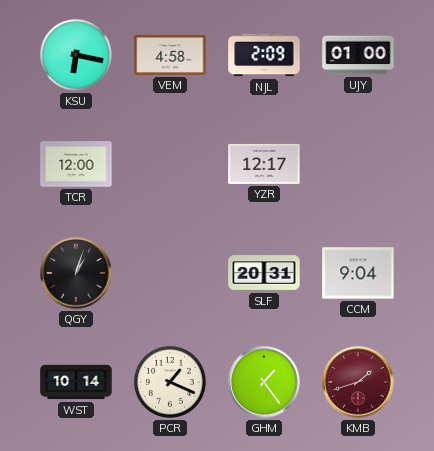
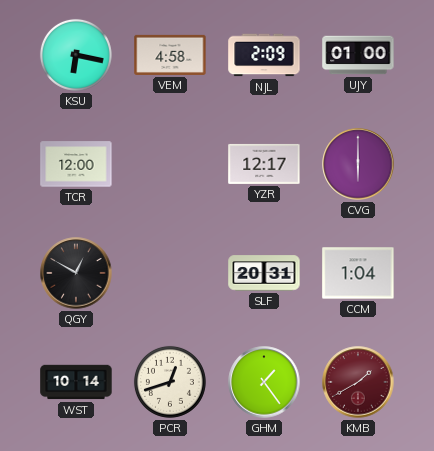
CVG: none -> 6:00 (358, 164)
QGY: 1:03 -> 12:50 (76, 273)
CCM: 9:04 -> 1:04 (358, 273)
PCR: 1:19 -> 12:42 (170, 382)
KMB: 1:42 -> 1:40 (358, 382)
